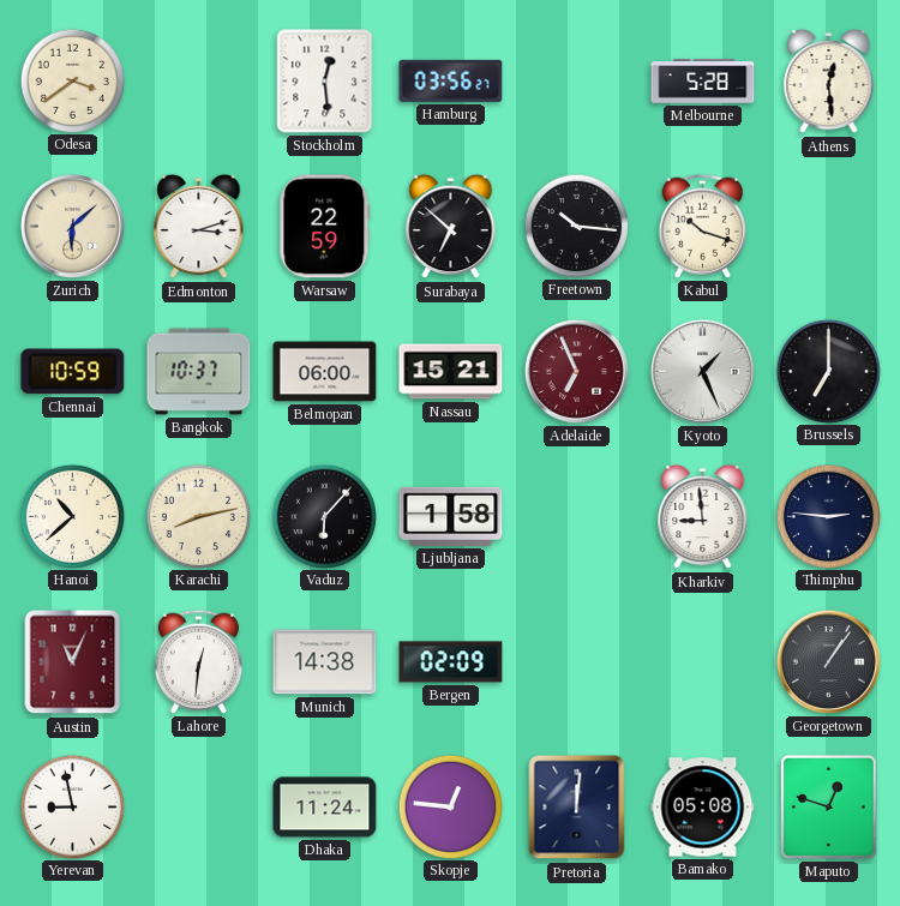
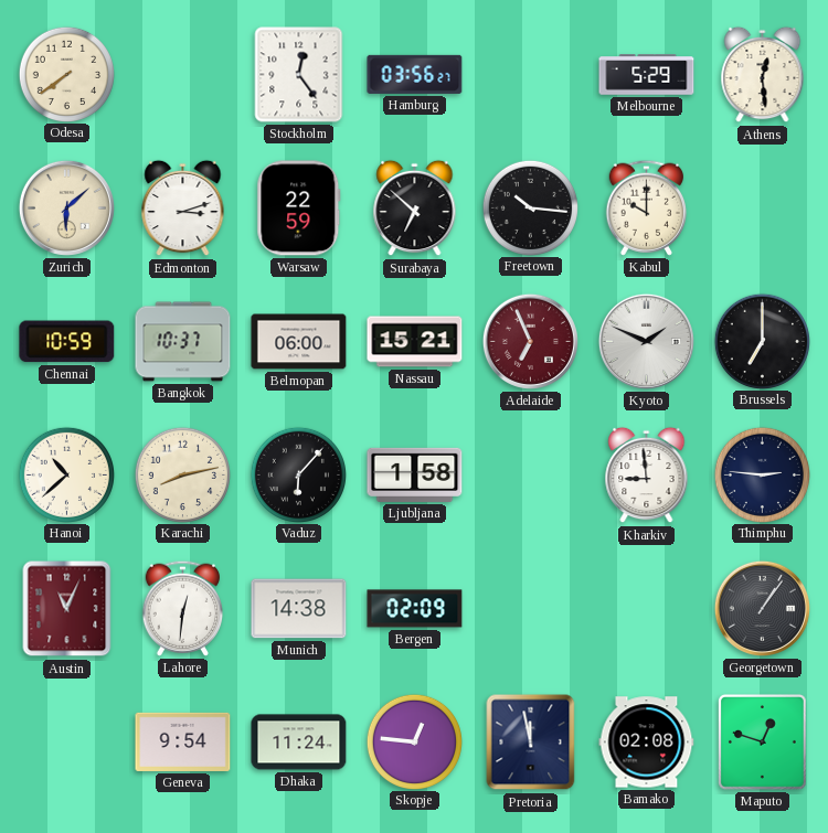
Odesa: 3:39 -> 7:39 (66, 74)
Stockholm: 12:29 -> 12:24 (299, 75)
Melbourne: 5:28 -> 5:29 (647, 75)
Kabul: 10:18 -> 10:00 (646, 207)
Kyoto: 1:26 -> 1:49 (646, 341)
Yerevan: 8:58 -> none (72, 806)
Geneva: none -> 9:54 (183, 741)
Pretoria: 12:01 -> 11:58 (531, 743)
Bamako: 05:08 -> 02:08 (647, 743)
